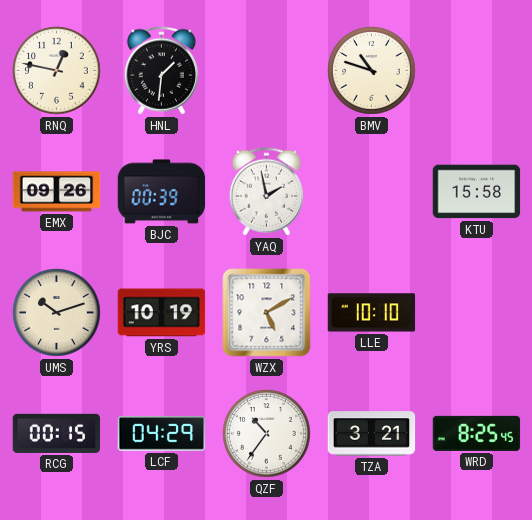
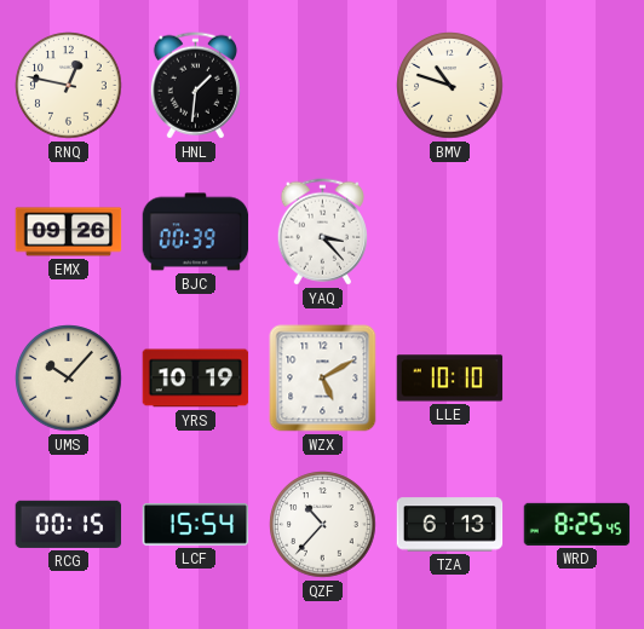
YAQ: 1:58 -> 3:23 (322, 232)
KTU: 15:58 -> none (477, 192)
UMS: 10:12 -> 10:07 (69, 379)
LCF: 04:29 -> 15:54 (196, 525)
QZF: 10:36 -> 10:37 (323, 525)
TZA: 3:21 -> 6:13 (450, 525)
